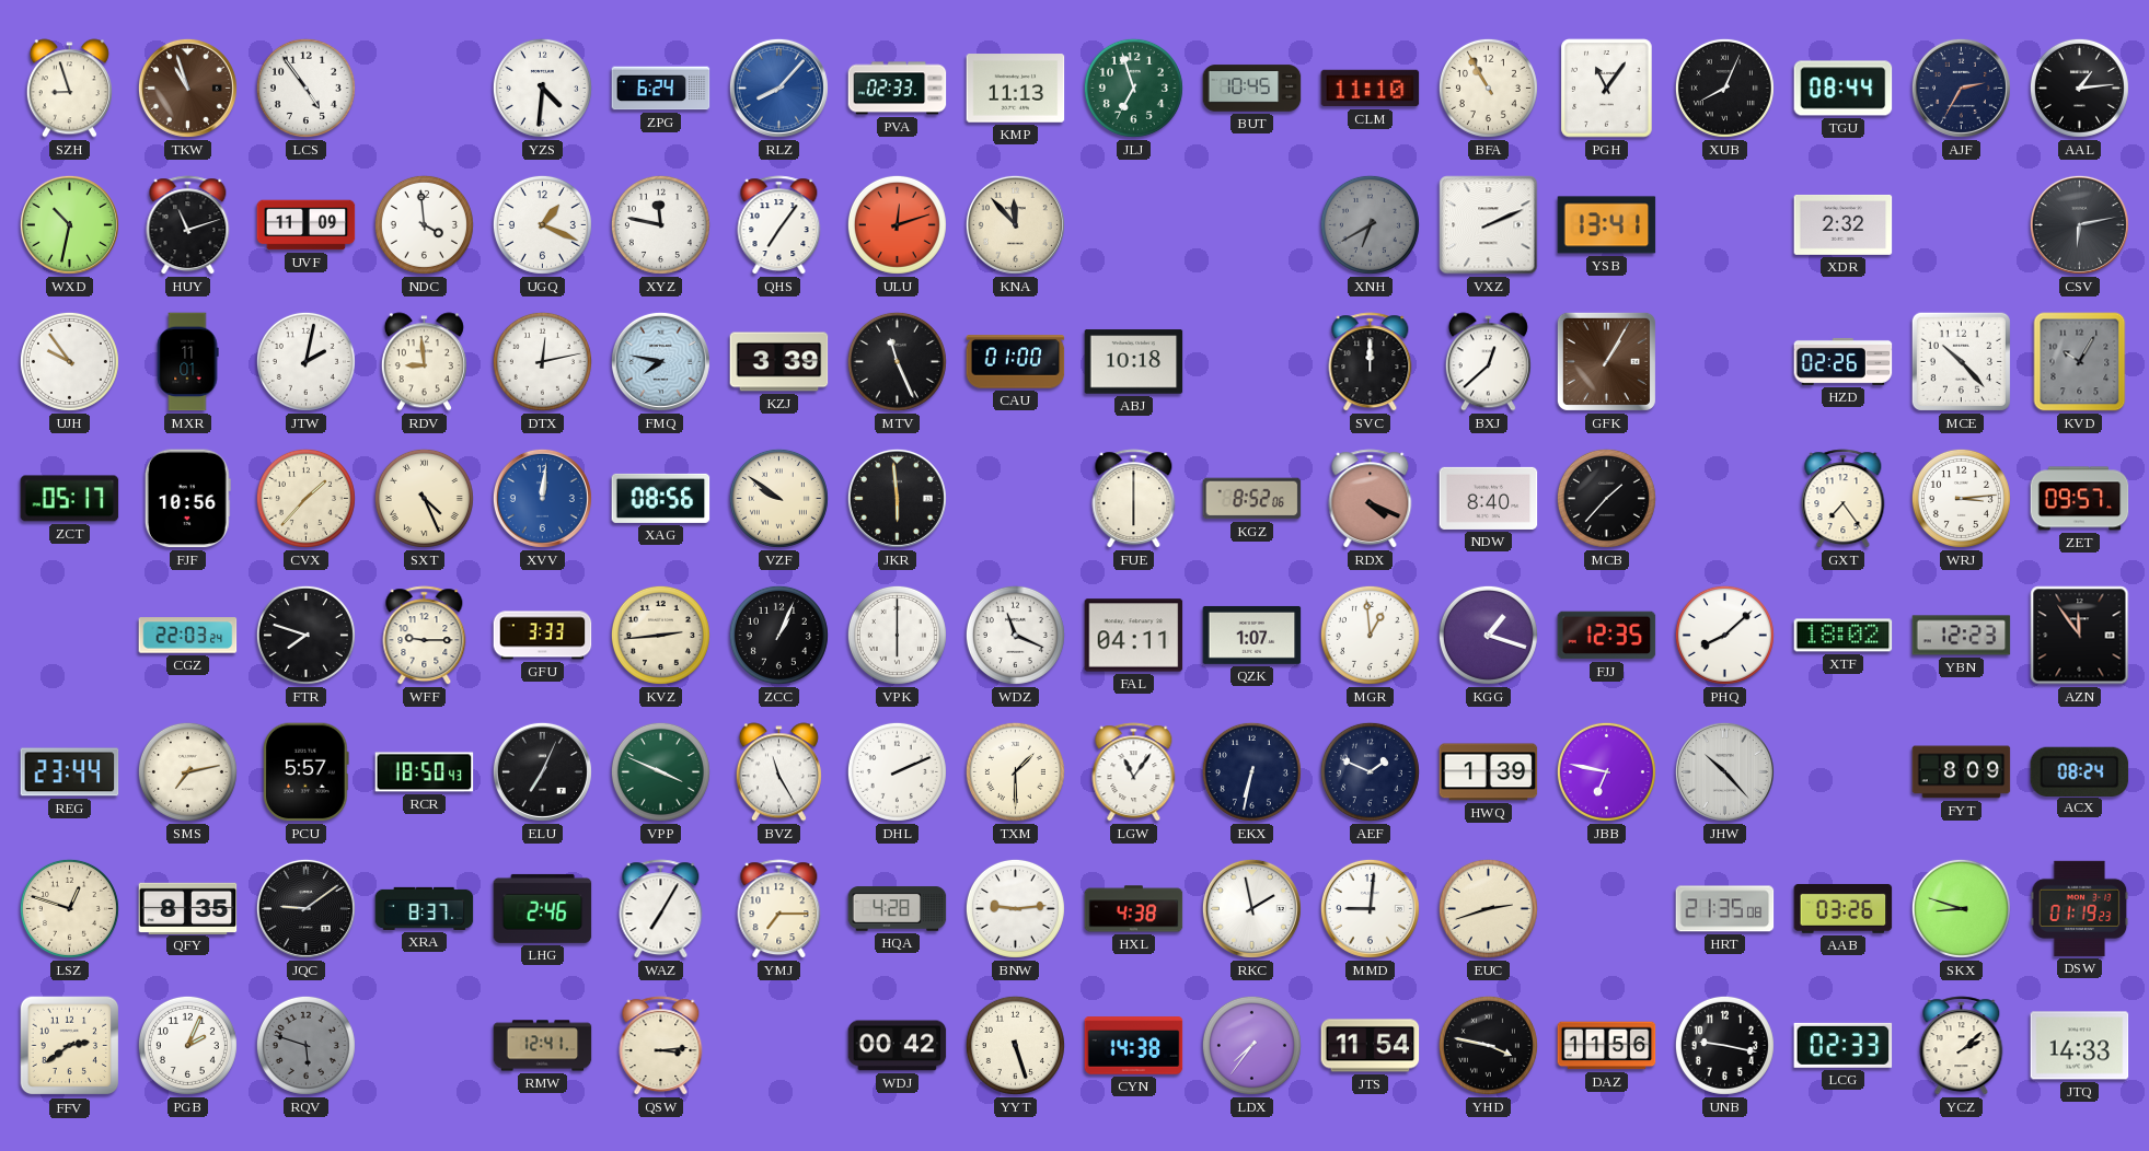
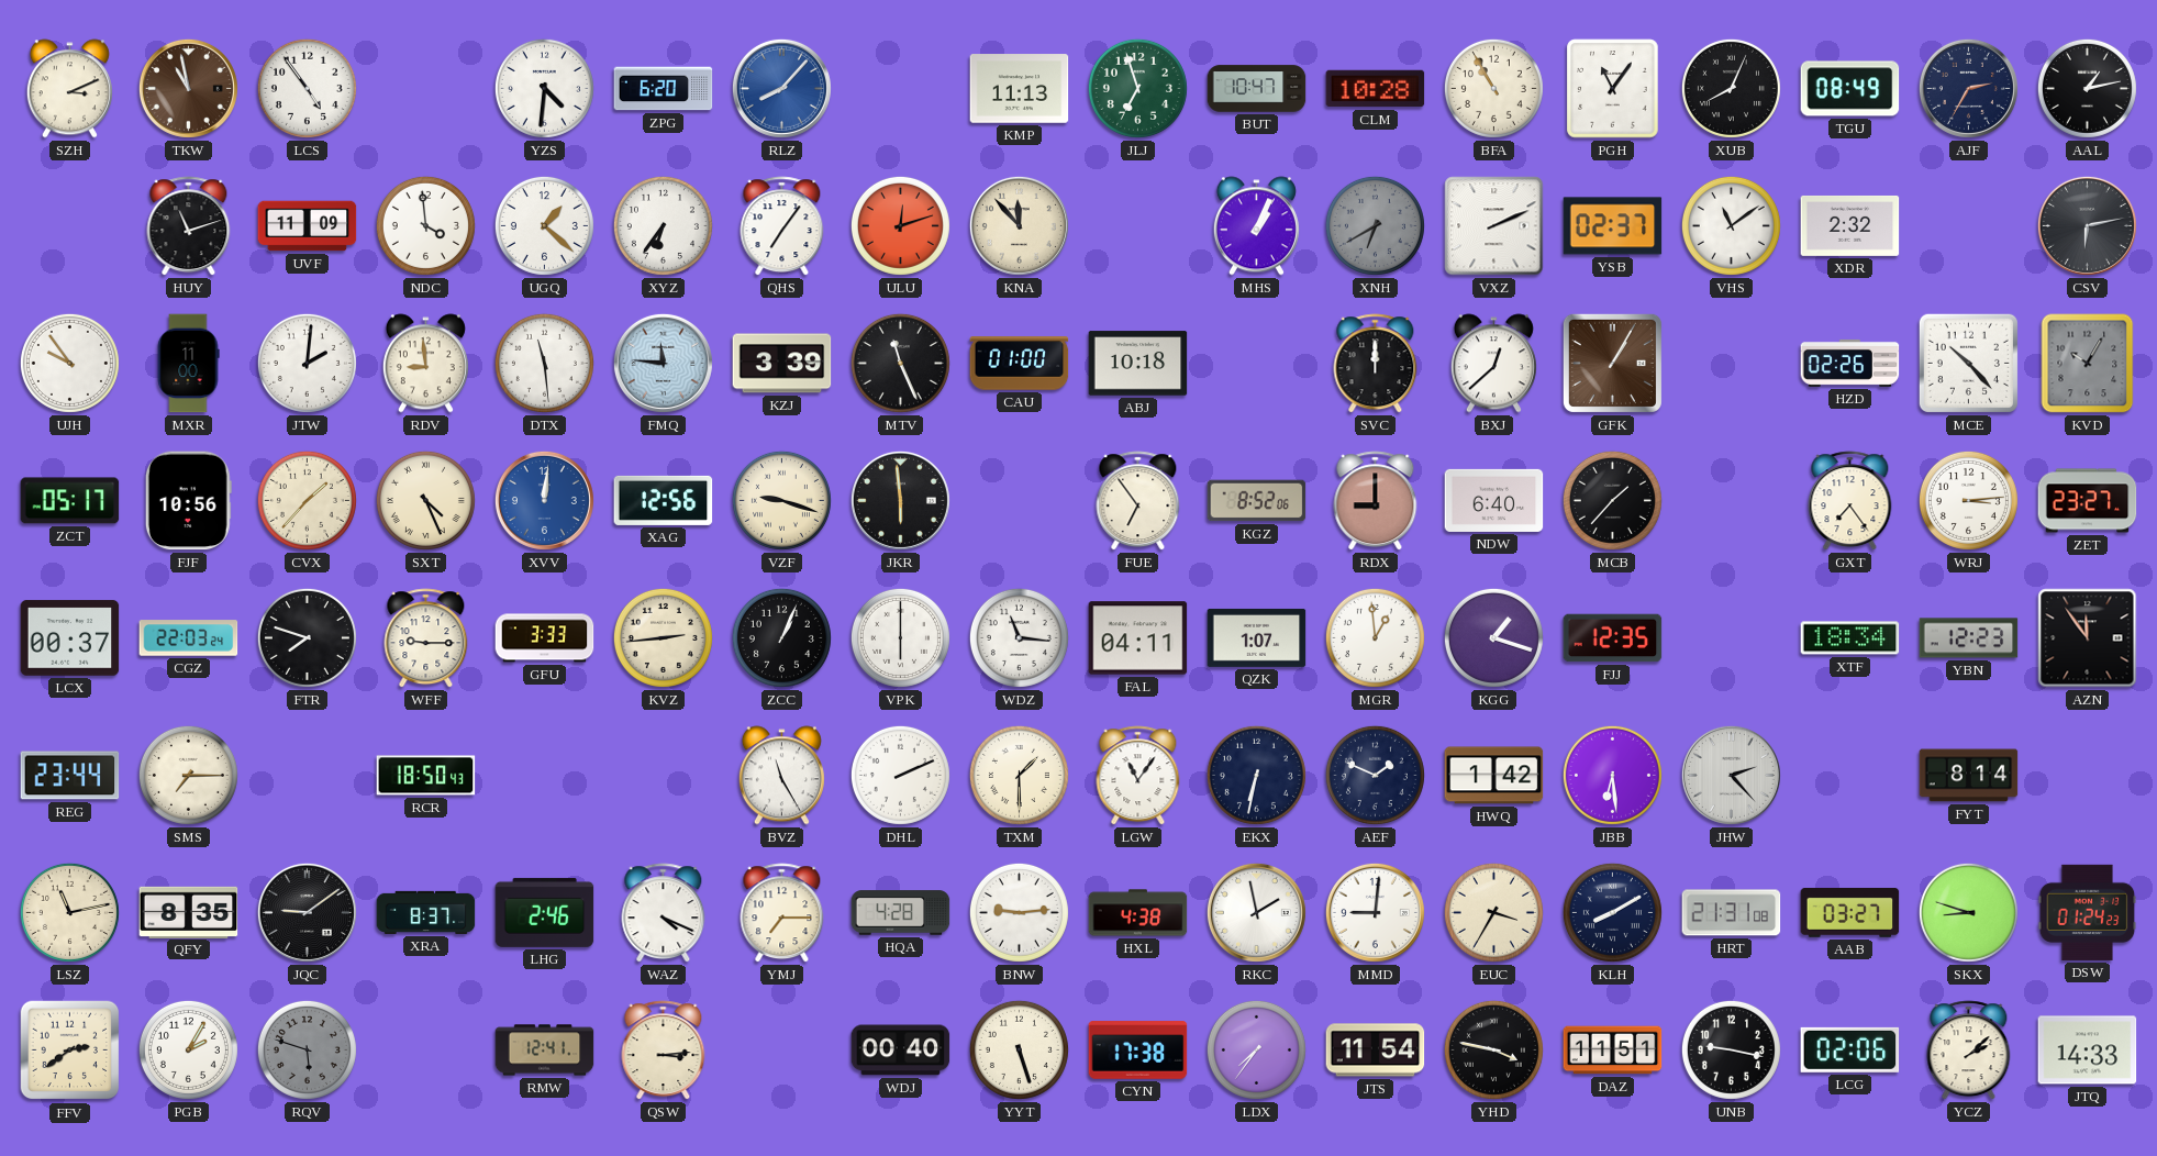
SZH: 8:57 -> 3:11 (69, 89)
TKW: 10:57 -> 10:58 (188, 88)
ZPG: 6:24 -> 6:20 (664, 89)
PVA: 02:33 -> none (898, 89)
BUT: 10:45 -> 10:47 (1257, 89)
CLM: 11:10 -> 10:28 (1376, 89)
TGU: 08:44 -> 08:49 (1850, 89)
AAL: 1:14 -> 1:13 (2087, 88)
WXD: 10:32 -> none (69, 224)
UGQ: 1:19 -> 1:22 (544, 225)
XYZ: 11:47 -> 6:36 (663, 225)
MHS: none -> 1:04 (1256, 226)
YSB: 13:41 -> 02:37 (1613, 226)
VHS: none -> 11:09 (1731, 225)
MXR: 11:01 -> 11:00 (188, 364)
JTW: 2:02 -> 2:01 (307, 363)
DTX: 12:13 -> 11:29 (544, 363)
FMQ: 7:47 -> 11:46 (663, 363)
XAG: 08:56 -> 12:56 (664, 500)
VZF: 9:51 -> 9:18 (781, 500)
FUE: 6:00 -> 6:54 (1138, 501)
RDX: 4:19 -> 9:00 (1376, 501)
NDW: 8:40 -> 6:40 (1494, 500)
ZET: 09:57 -> 23:27 (2088, 501)
LCX: none -> 00:37 (70, 638)
WDZ: 11:19 -> 11:16 (1019, 637)
PHQ: 8:08 -> none (1724, 635)
XTF: 18:02 -> 18:34 (1850, 638)
SMS: 7:13 -> 7:15 (188, 775)
PCU: 5:57 -> none (307, 772)
ELU: 7:04 -> none (542, 771)
VPP: 3:49 -> none (660, 771)
HWQ: 1:39 -> 1:42 (1494, 776)
JBB: 6:47 -> 6:29 (1612, 775)
JHW: 10:23 -> 2:23 (1731, 775)
FYT: 8:09 -> 8:14 (1969, 776)
ACX: 08:24 -> none (2080, 771)
LSZ: 12:48 -> 11:13 (69, 912)
WAZ: 7:05 -> 4:19 (664, 913)
EUC: 2:42 -> 3:35 (1493, 912)
KLH: none -> 8:10 (1612, 912)
HRT: 21:35 -> 21:31 (1732, 913)
AAB: 03:26 -> 03:27 (1850, 912)
DSW: 01:19 -> 01:24 (2088, 912)
PGB: 2:04 -> 2:05 (188, 1049)
WDJ: 00:42 -> 00:40 (901, 1051)
CYN: 14:38 -> 17:38 (1138, 1051)
DAZ: 11:56 -> 11:51 (1613, 1051)
LCG: 02:33 -> 02:06 (1850, 1049)
